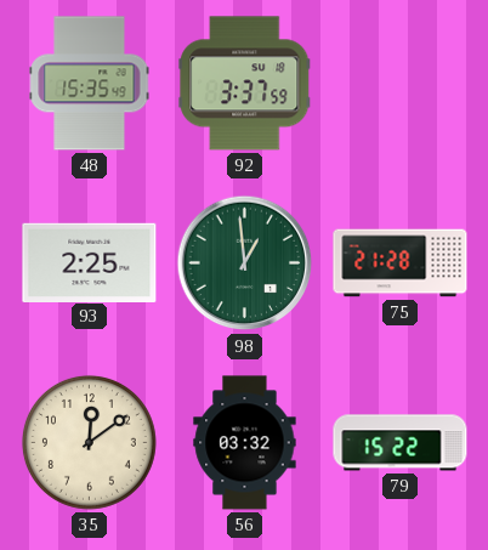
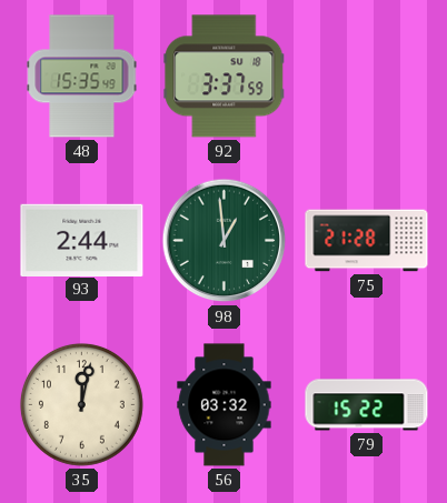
93: 2:25 -> 2:44 (82, 240)
35: 12:09 -> 12:02 (81, 404)
